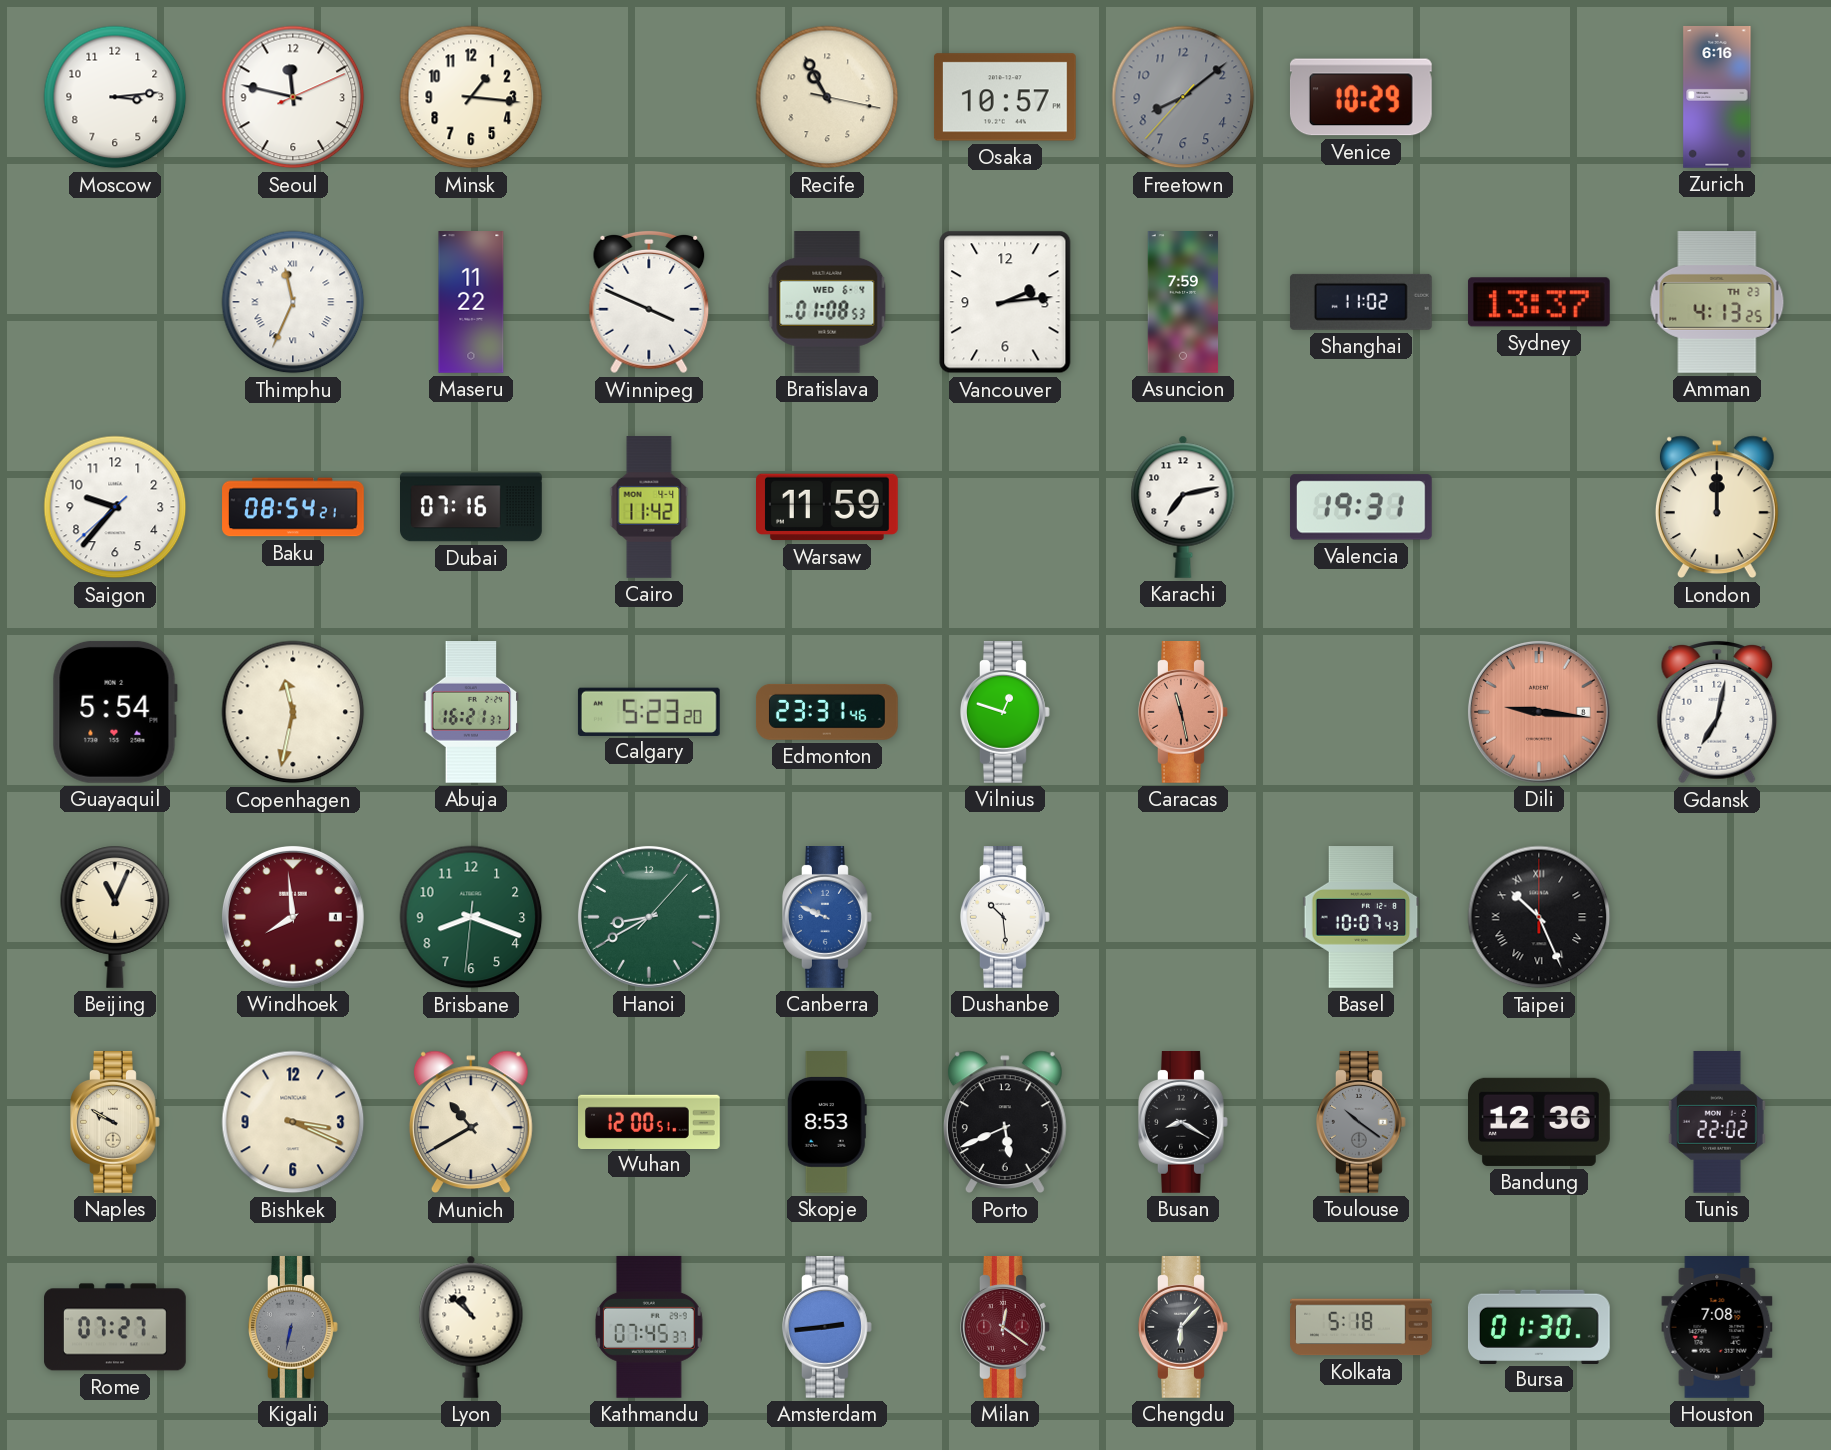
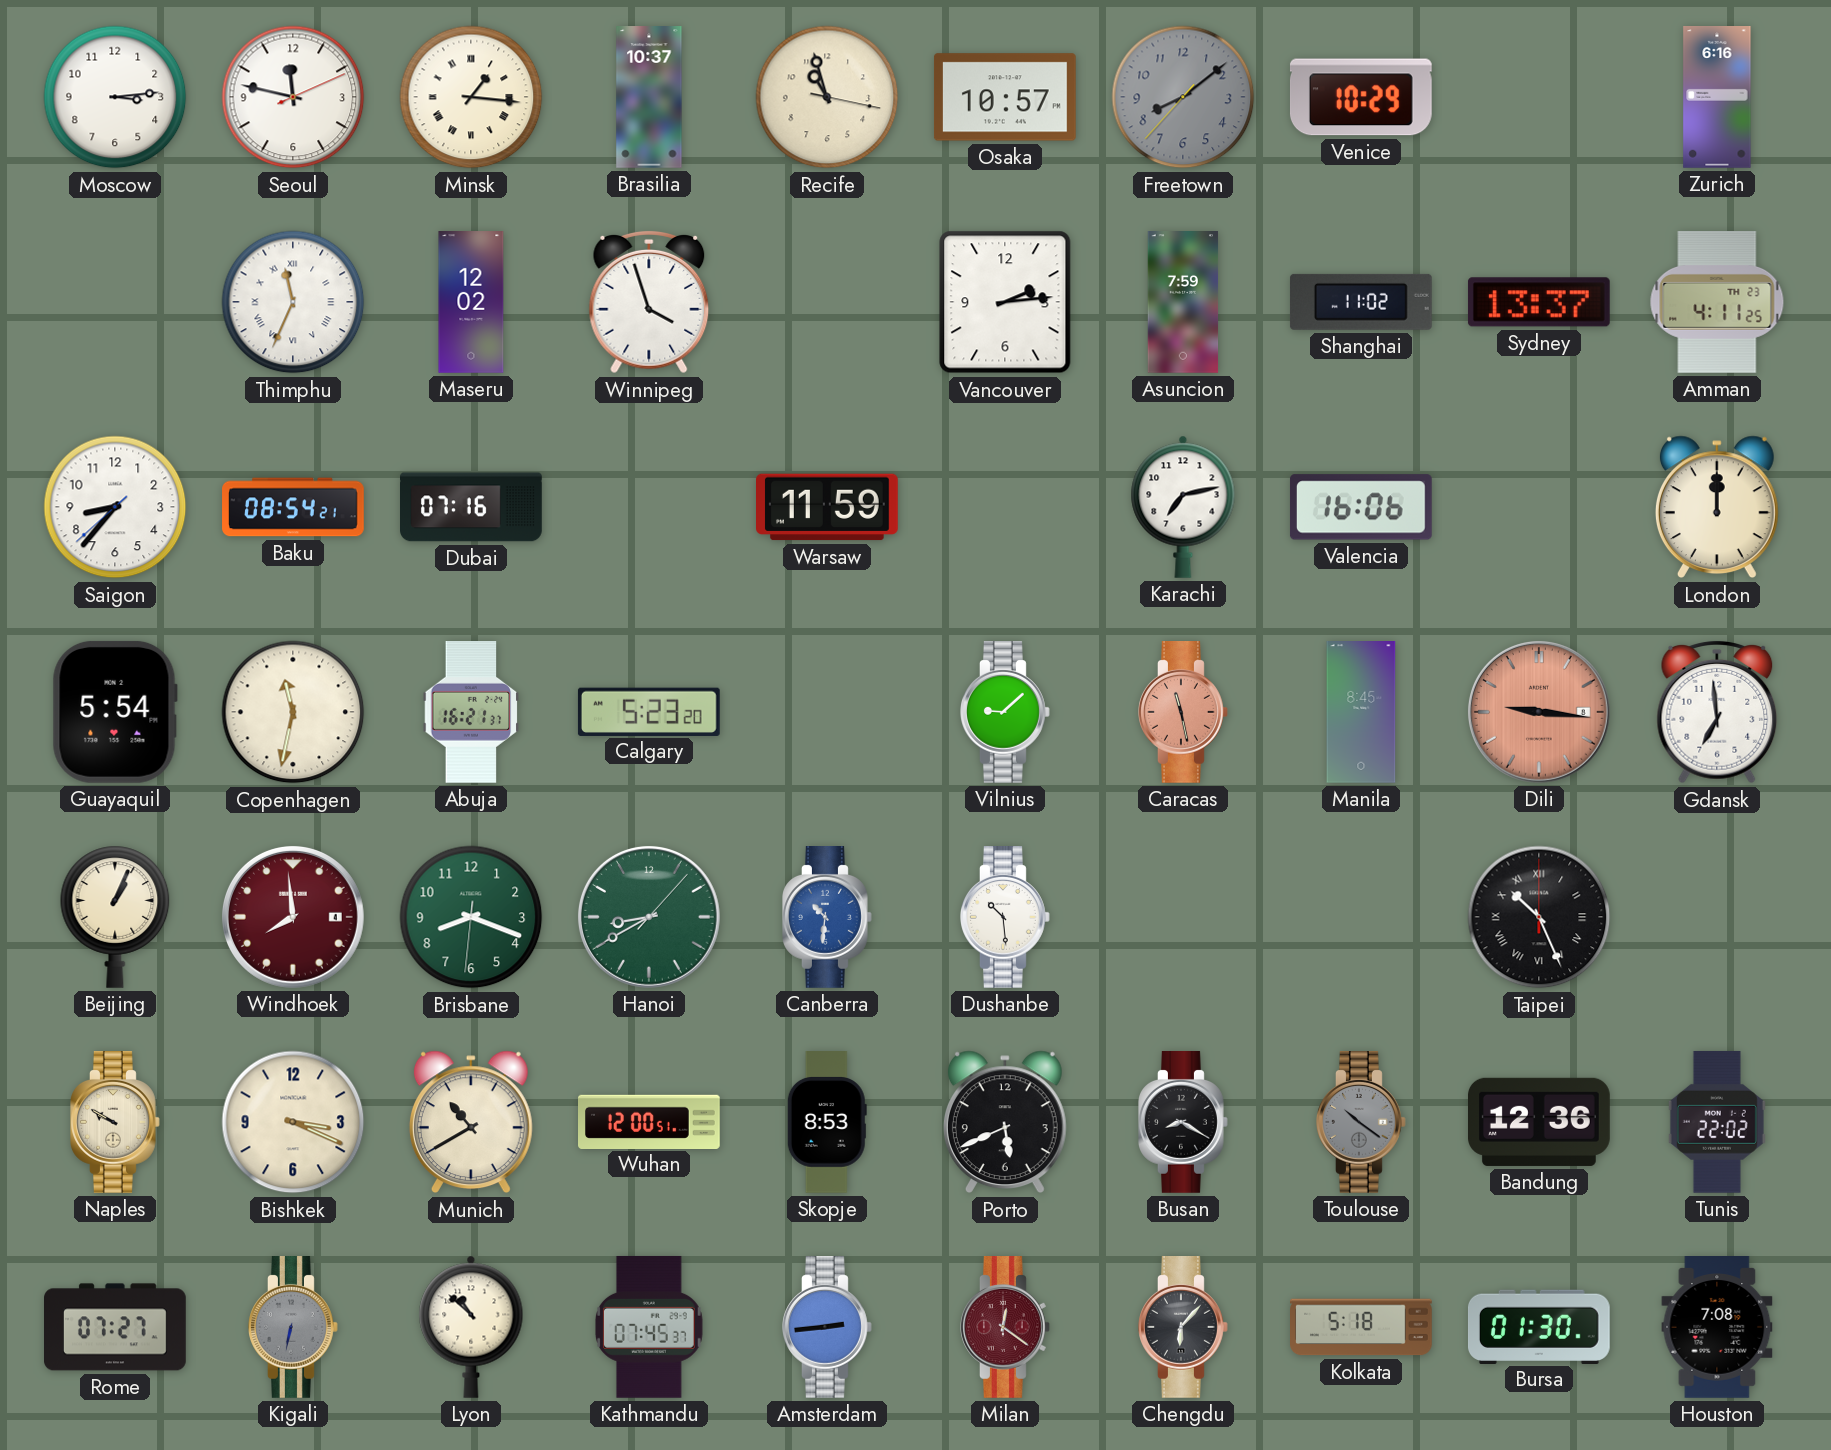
Minsk numerals: Arabic -> Roman (471, 97)
Brasilia: none -> 10:37 (649, 97)
Recife: 10:55 -> 10:57 (827, 97)
Maseru: 11:22 -> 12:02 (471, 302)
Winnipeg: 3:49 -> 3:57 (649, 302)
Bratislava: 01:08 -> none (827, 303)
Amman: 4:13 -> 4:11 (1717, 303)
Saigon: 9:36 -> 8:36 (115, 507)
Cairo: 11:42 -> none (649, 507)
Valencia: 19:31 -> 16:06 (1361, 507)
Edmonton: 23:31 -> none (827, 712)
Vilnius: 12:48 -> 9:08 (1006, 713)
Manila: none -> 8:45 (1361, 713)
Gdansk: 7:02 -> 6:59 (1717, 712)
Beijing: 11:04 -> 1:04 (115, 917)
Canberra: 9:49 -> 10:31 (828, 918)
Basel: 10:07 -> none (1361, 918)
